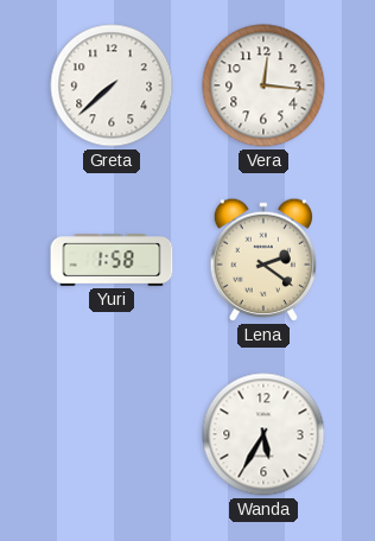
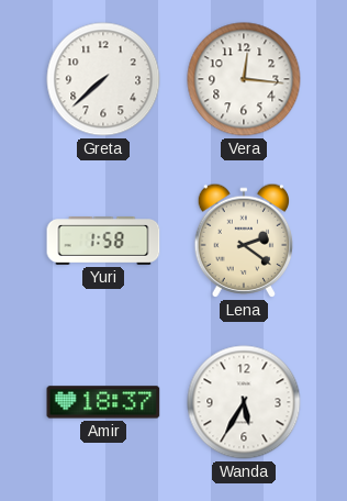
Amir: none -> 18:37 (103, 402)
